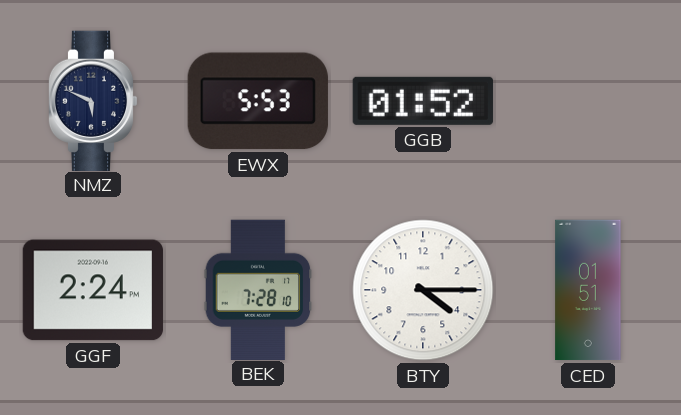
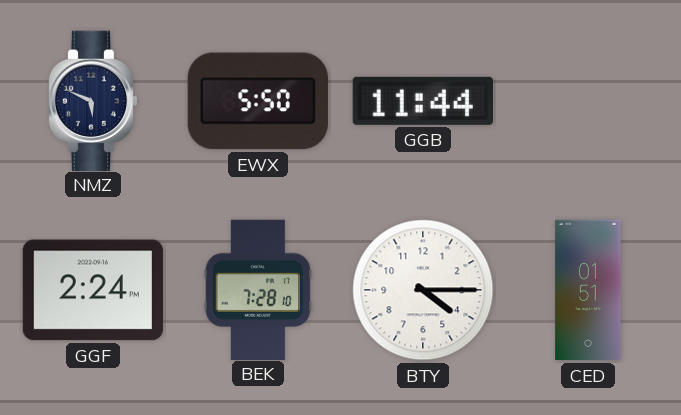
EWX: 5:53 -> 5:50 (258, 101)
GGB: 01:52 -> 11:44 (423, 101)
